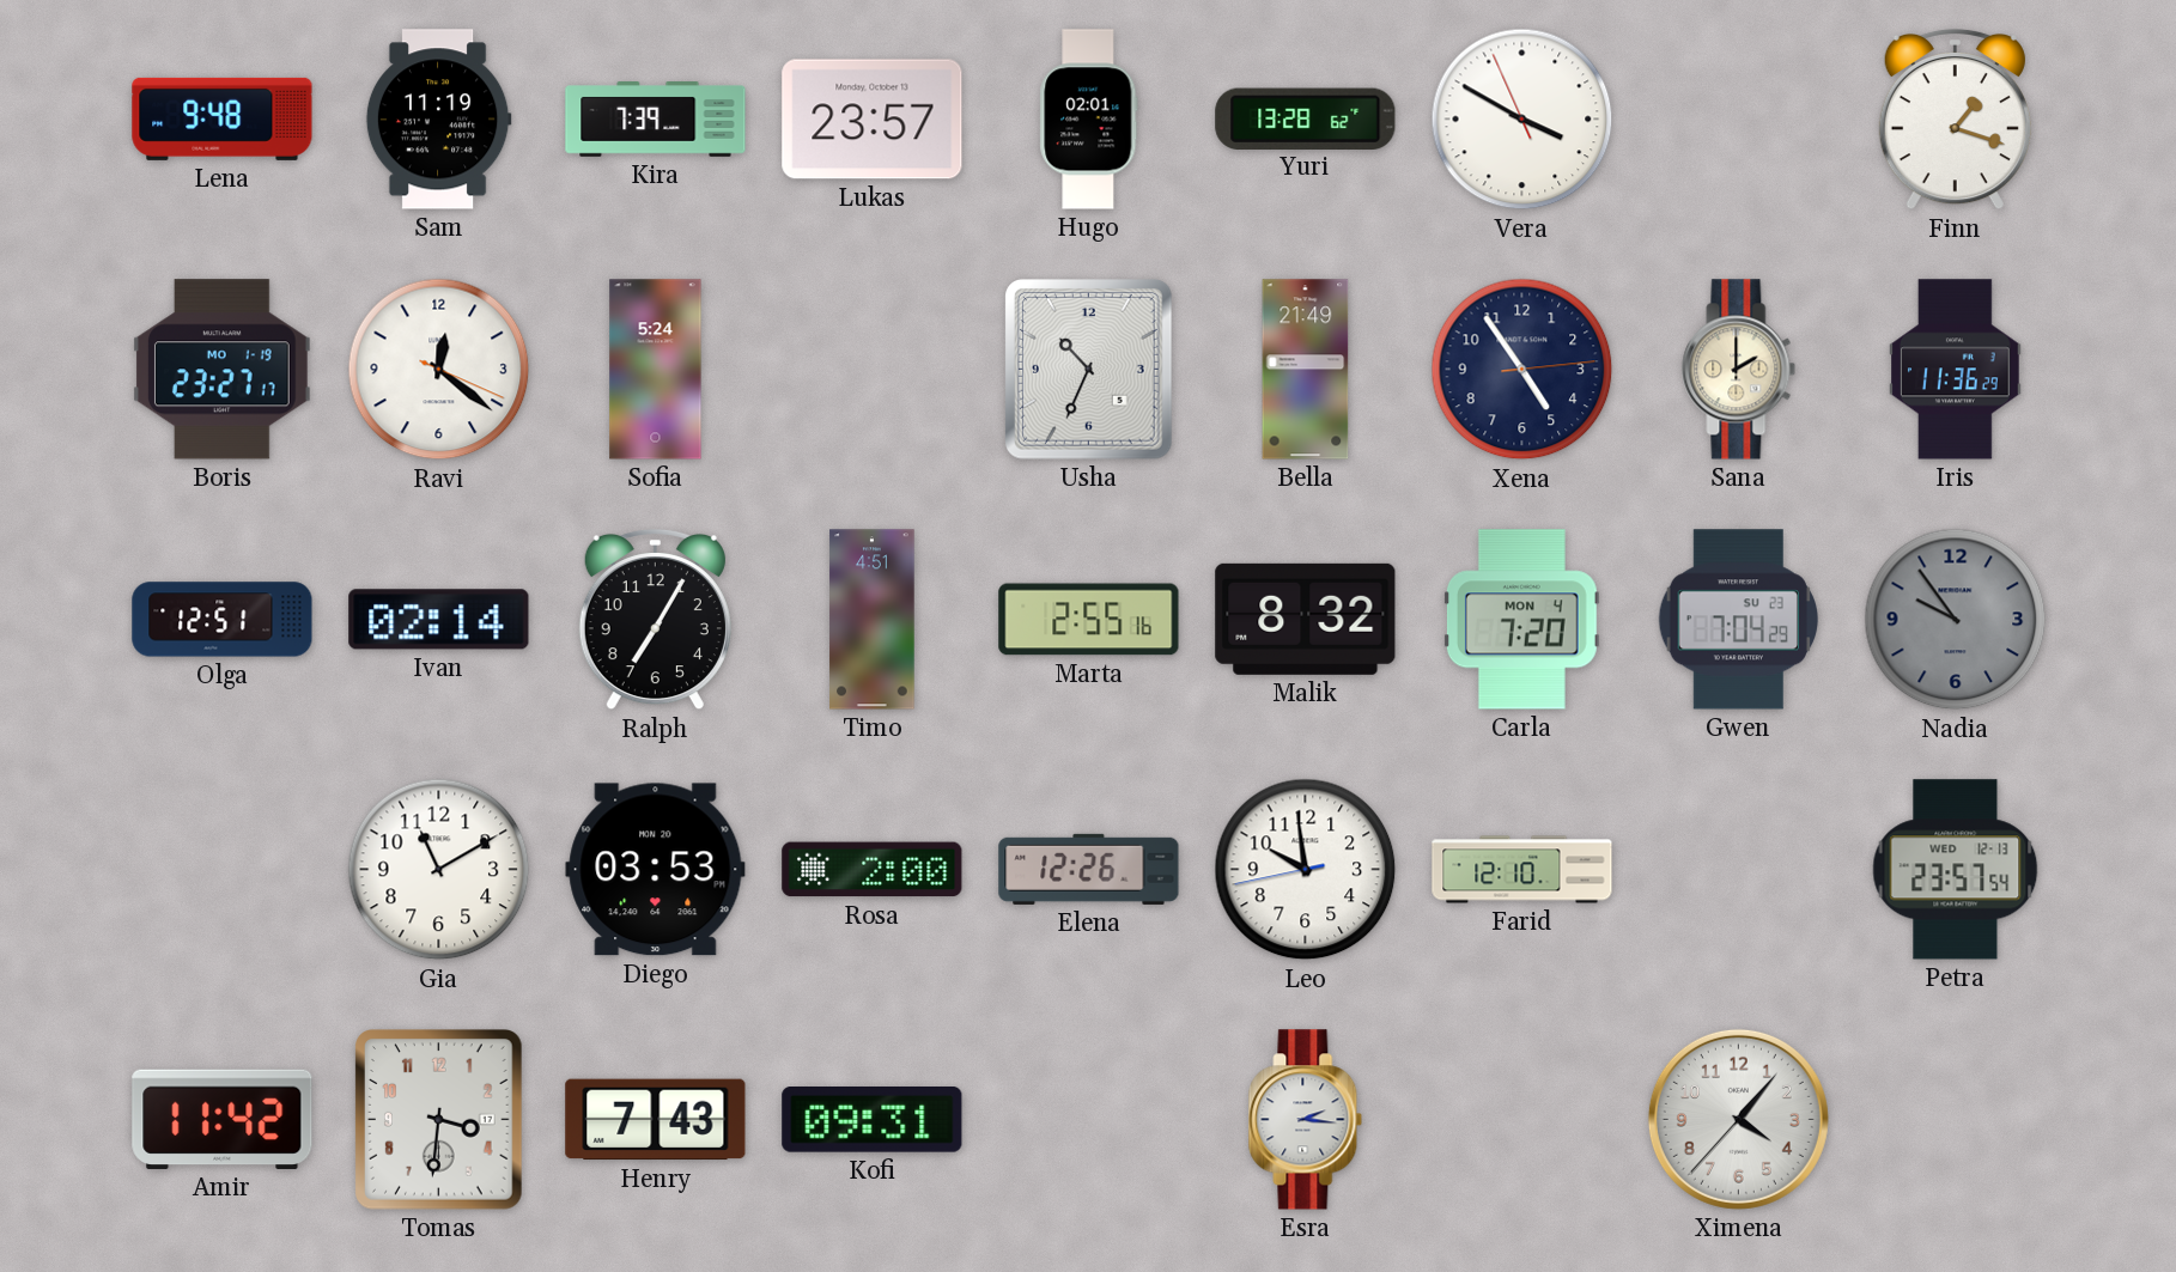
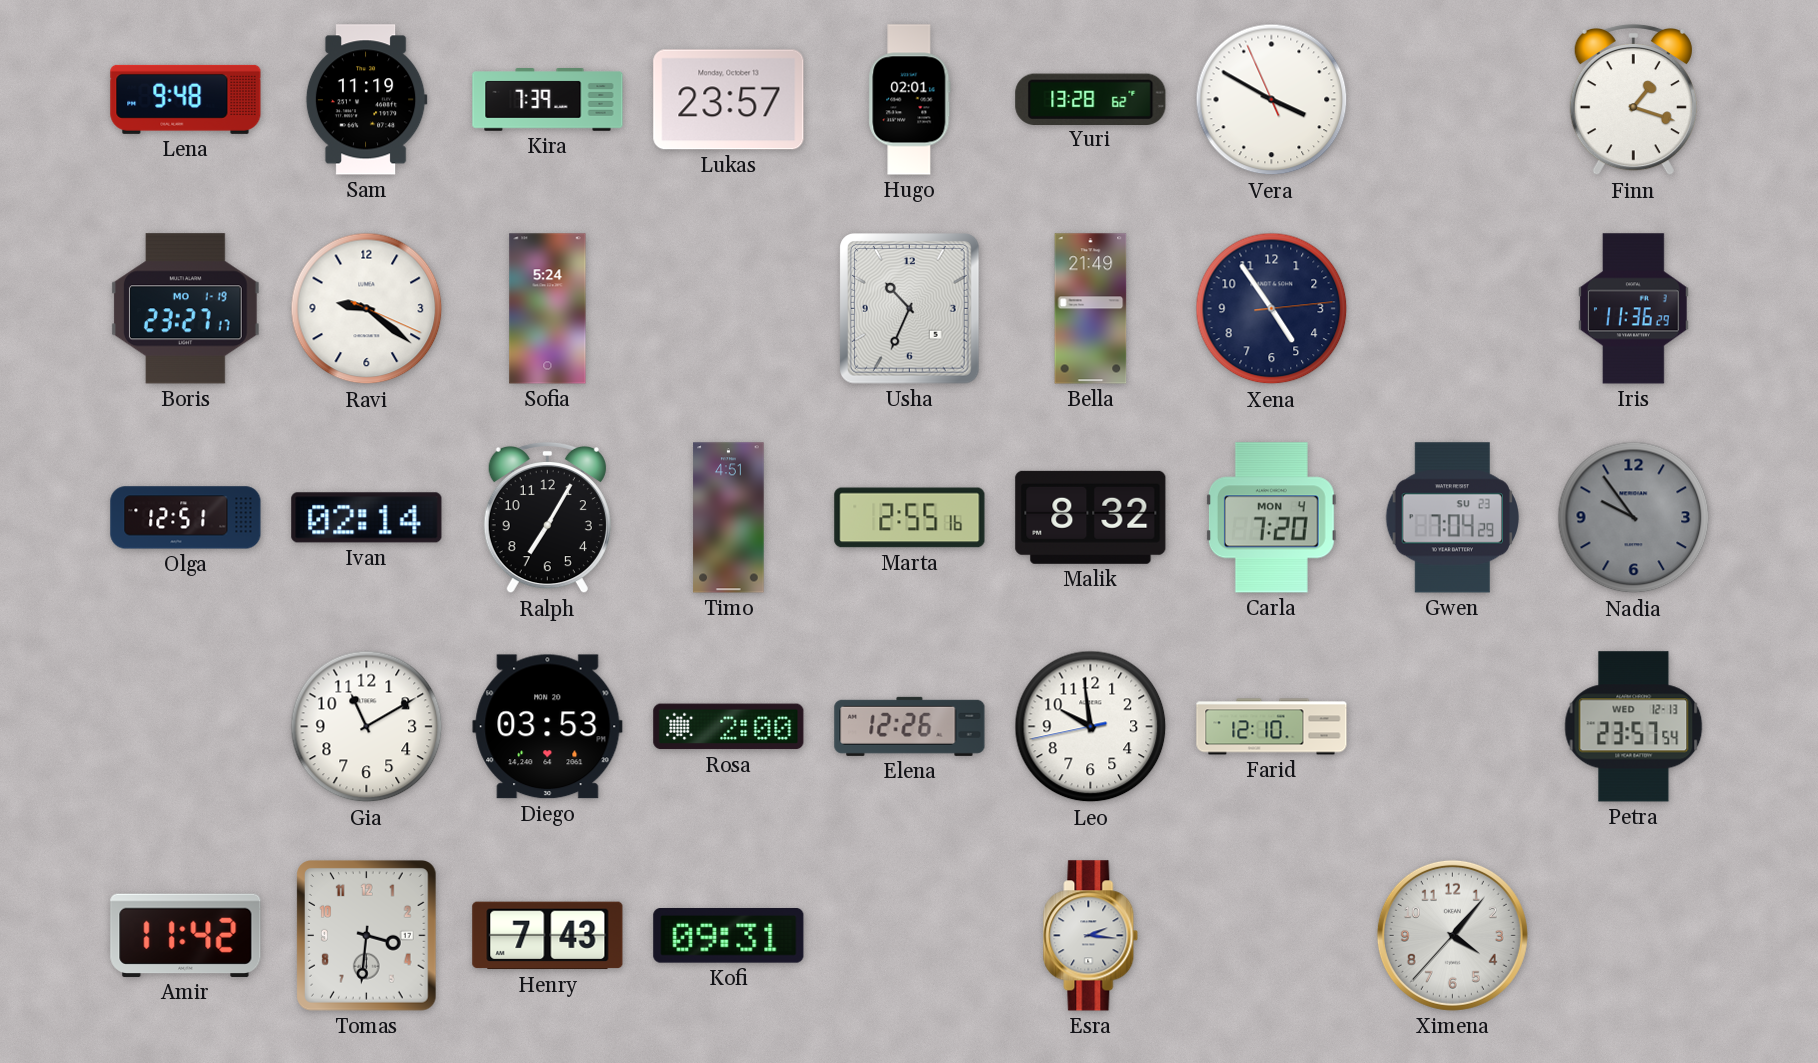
Ravi: 12:21 -> 9:21 (367, 309)
Sana: 2:00 -> none (1739, 370)
